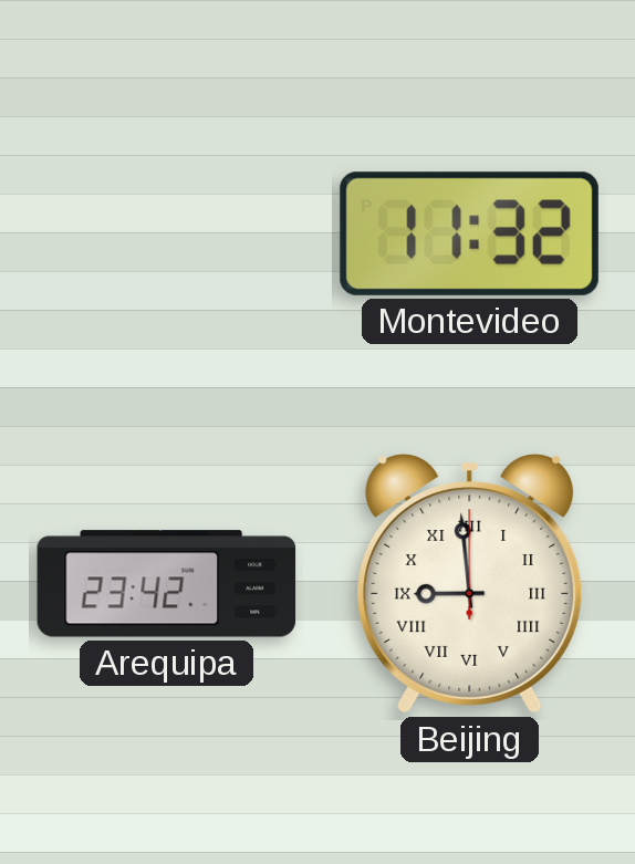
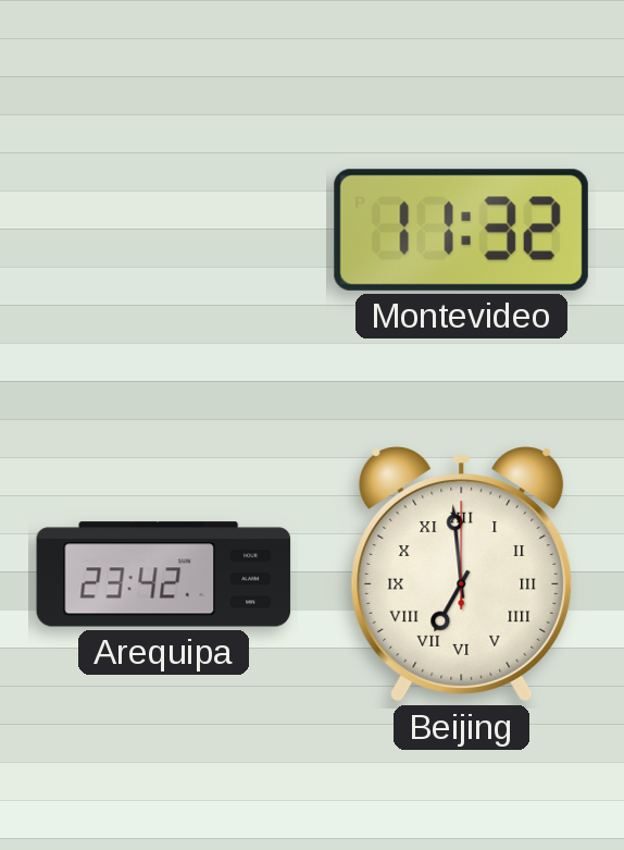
Beijing: 8:59 -> 6:59 (462, 575)
